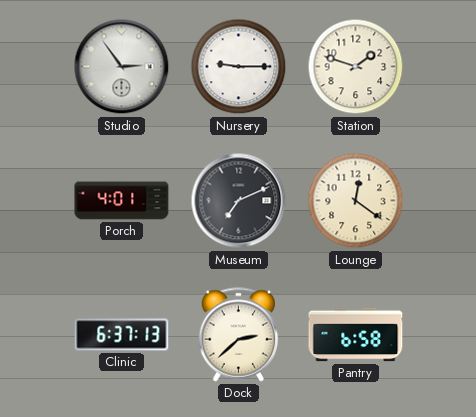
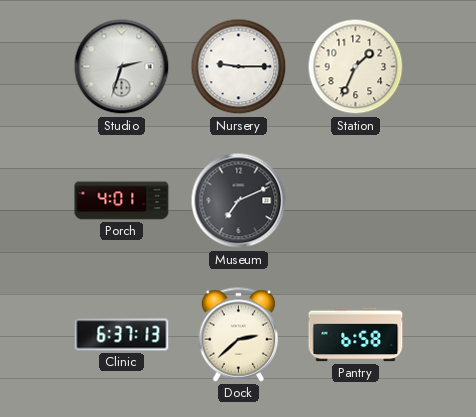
Studio: 2:54 -> 2:33 (122, 67)
Station: 1:48 -> 1:34 (356, 67)
Lounge: 12:21 -> none (356, 201)
